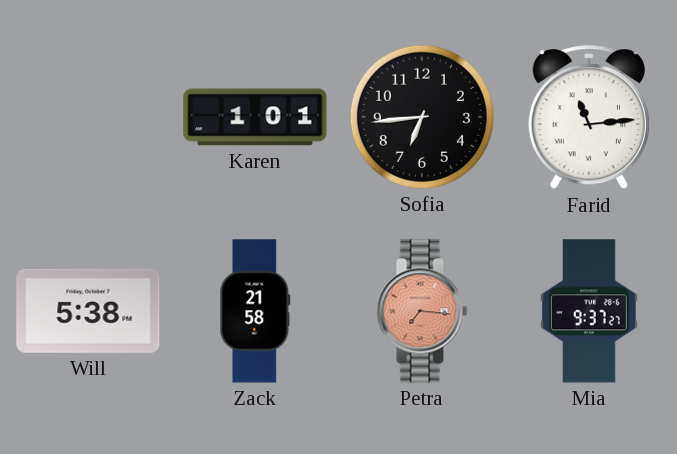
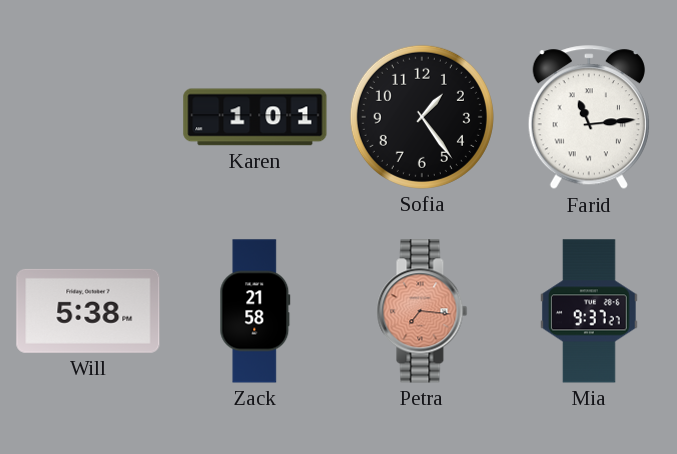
Sofia: 6:44 -> 1:24 (422, 117)
